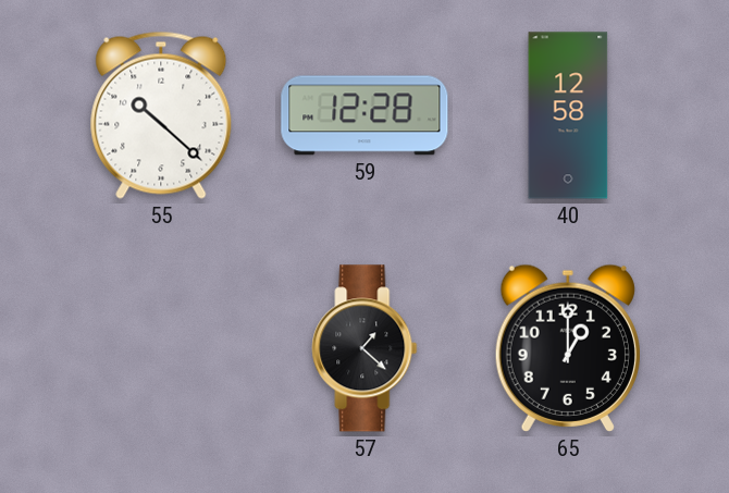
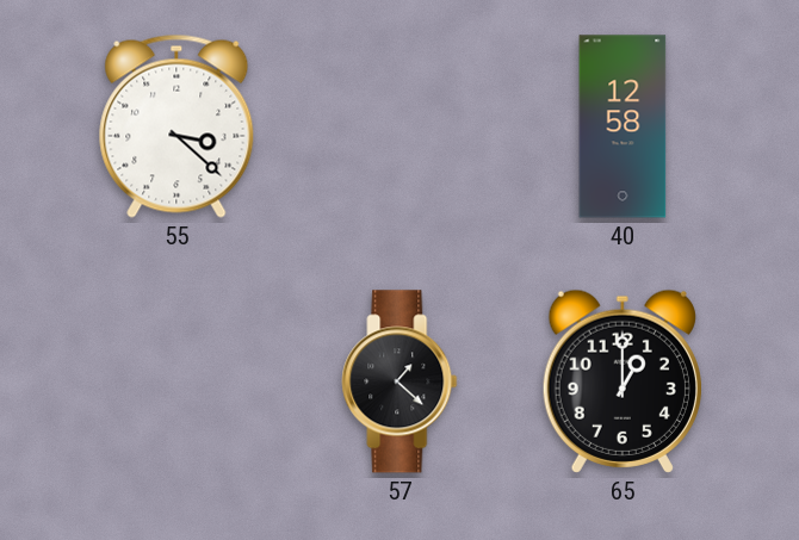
55: 10:22 -> 3:22 (176, 126)
59: 12:28 -> none (364, 115)
